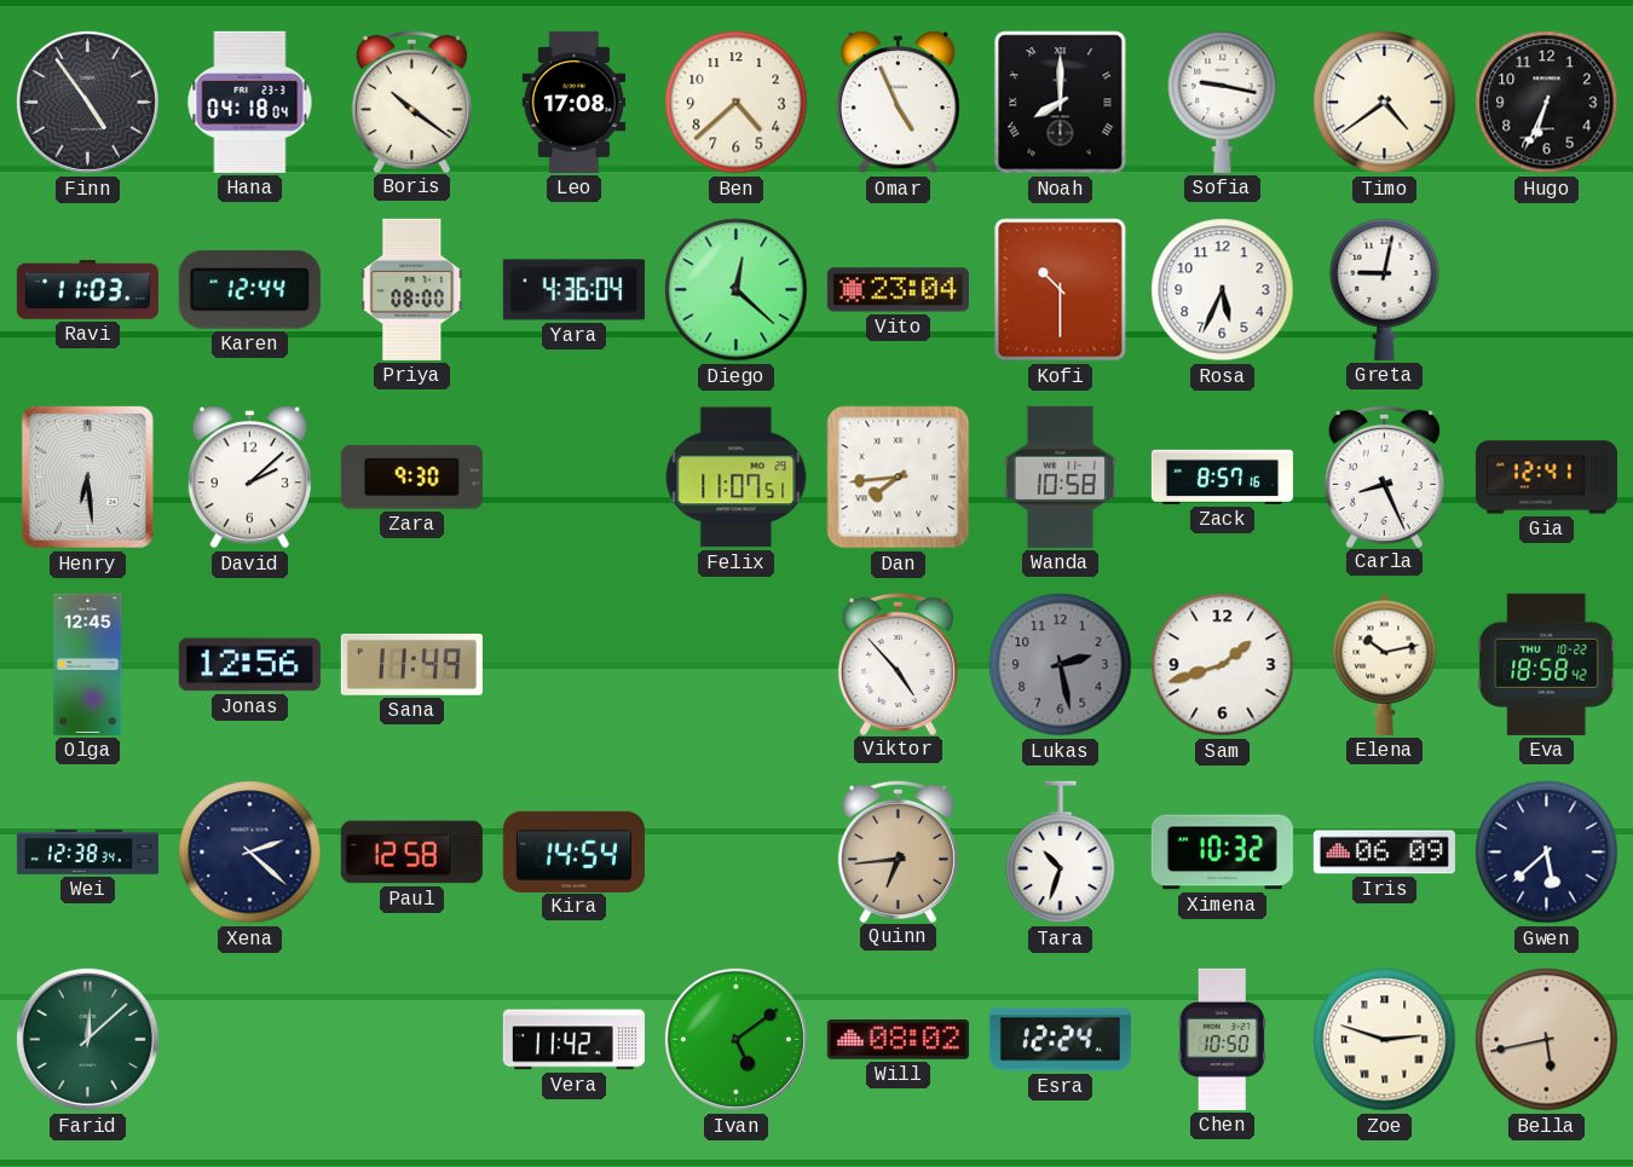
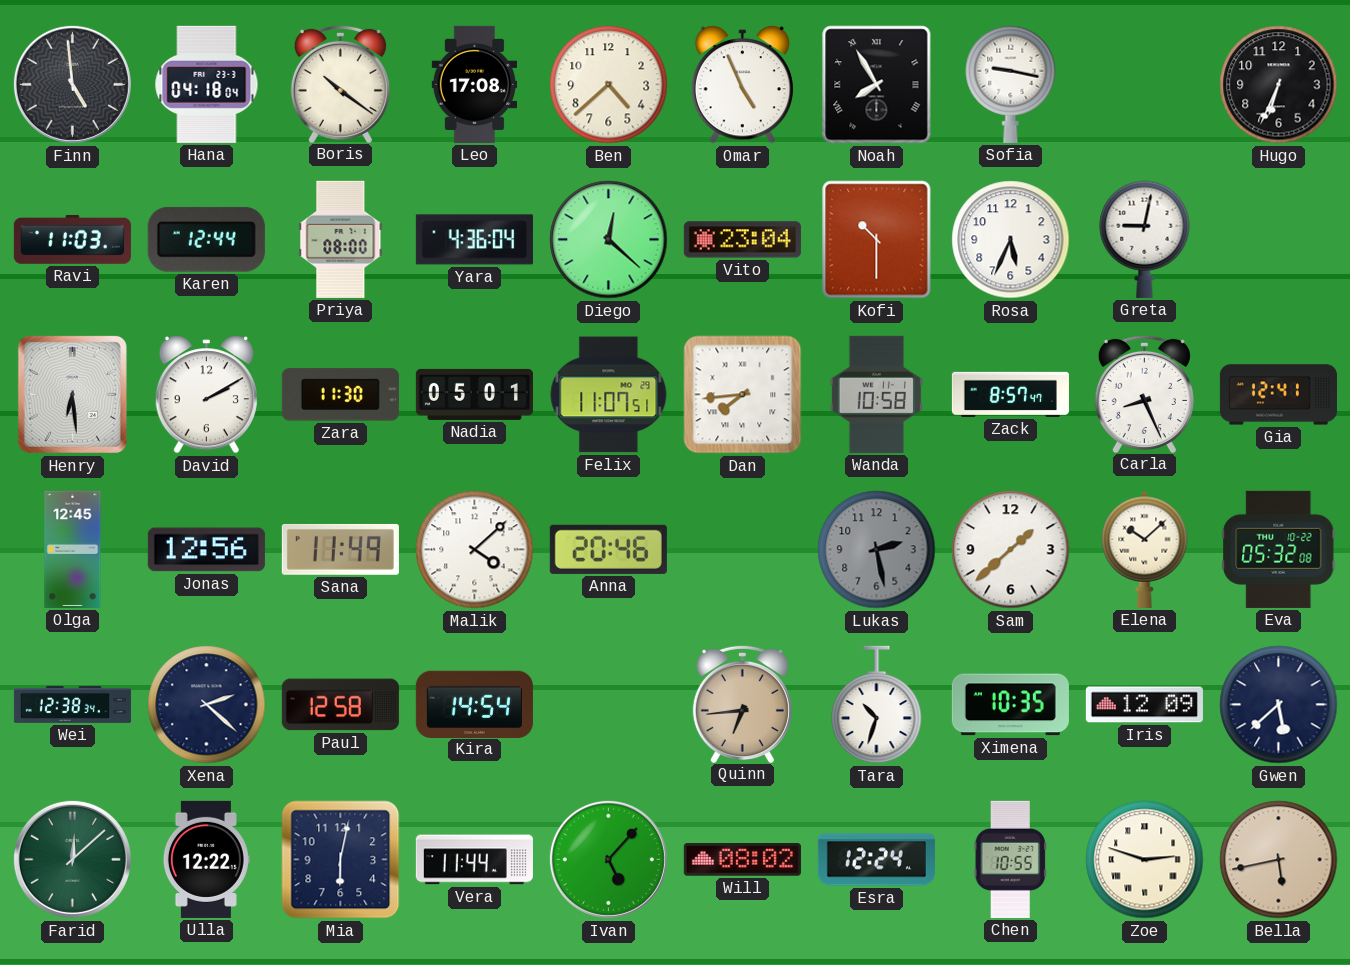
Finn: 4:54 -> 4:59 (72, 84)
Noah: 8:00 -> 7:55 (877, 85)
Timo: 4:39 -> none (1385, 103)
David: 2:08 -> 2:10 (206, 395)
Zara: 9:30 -> 11:30 (340, 395)
Nadia: none -> 05:01 (474, 394)
Zack: 8:57:16 -> 8:57:47 (1010, 394)
Malik: none -> 4:08 (475, 550)
Anna: none -> 20:46 (608, 549)
Viktor: 4:53 -> none (898, 663)
Sam: 1:42 -> 1:38 (1011, 550)
Elena: 10:13 -> 10:08 (1145, 549)
Eva: 18:58 -> 05:32 (1279, 549)
Ximena: 10:32 -> 10:35 (1010, 705)
Iris: 06:09 -> 12:09 (1144, 705)
Ulla: none -> 12:22 (206, 859)
Mia: none -> 6:02 (341, 860)
Vera: 11:42 -> 11:44 (474, 860)
Ivan: 5:09 -> 5:07 (608, 859)
Chen: 10:50 -> 10:55 (1010, 859)
